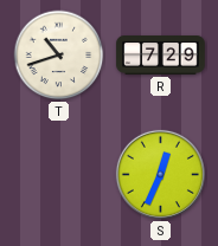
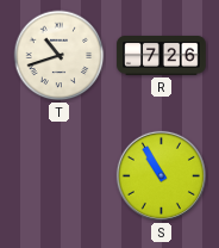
R: 7:29 -> 7:26 (162, 56)
S: 12:34 -> 10:55 (161, 175)
